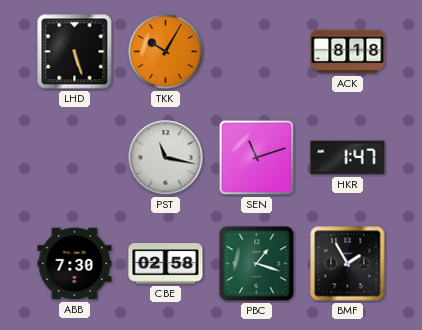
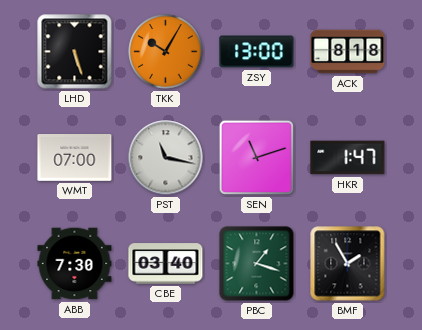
ZSY: none -> 13:00 (257, 52)
WMT: none -> 07:00 (75, 158)
CBE: 02:58 -> 03:40 (166, 264)
